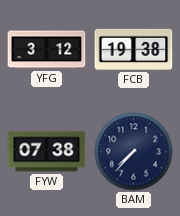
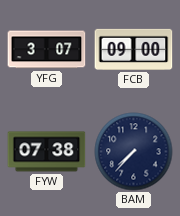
YFG: 3:12 -> 3:07 (47, 50)
FCB: 19:38 -> 09:00 (134, 49)
